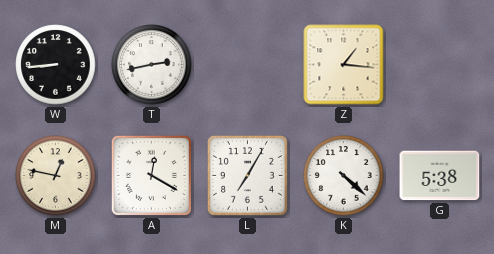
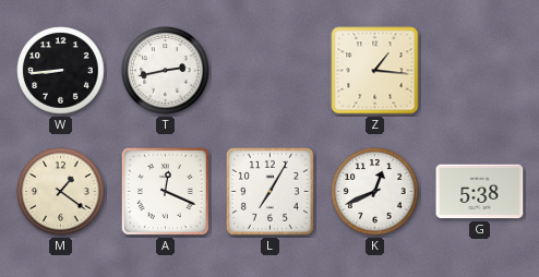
M: 12:47 -> 1:21 (61, 192)
A: 12:20 -> 12:19 (165, 191)
K: 4:22 -> 12:41 (375, 192)
